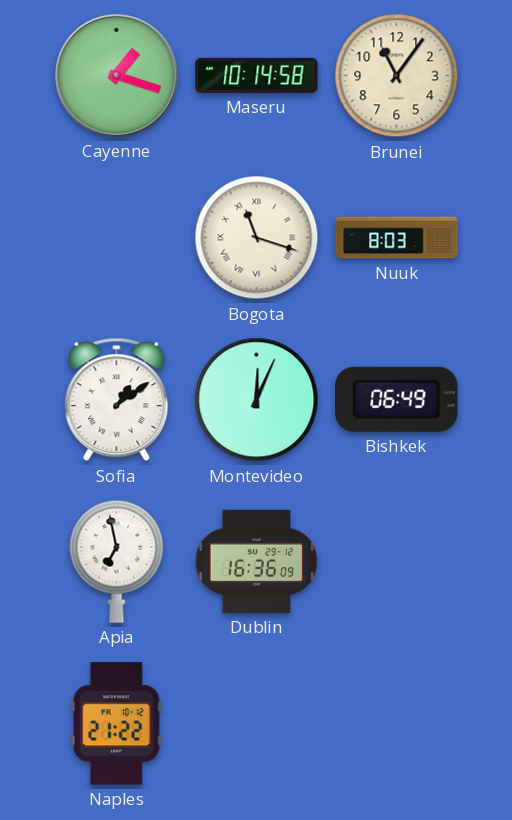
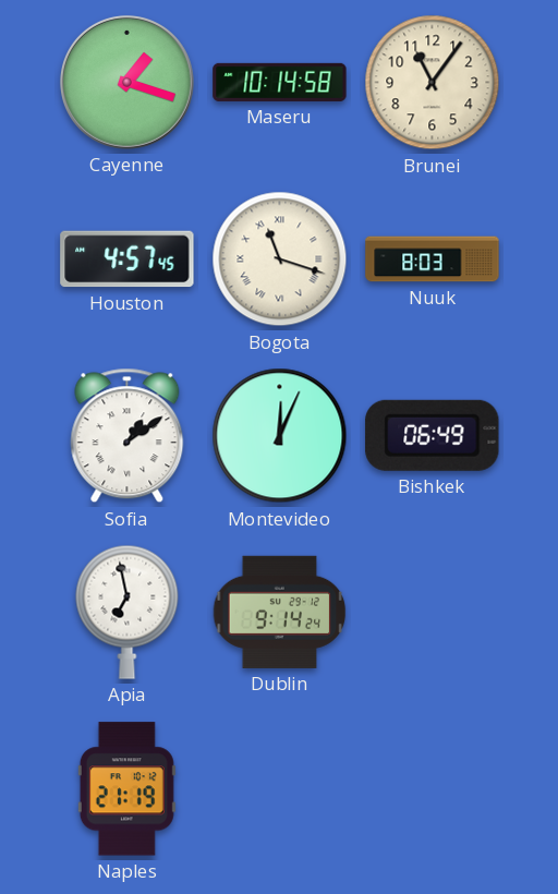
Houston: none -> 4:57 (128, 259)
Dublin: 16:36 -> 9:14 (280, 612)
Naples: 21:22 -> 21:19 (126, 789)
